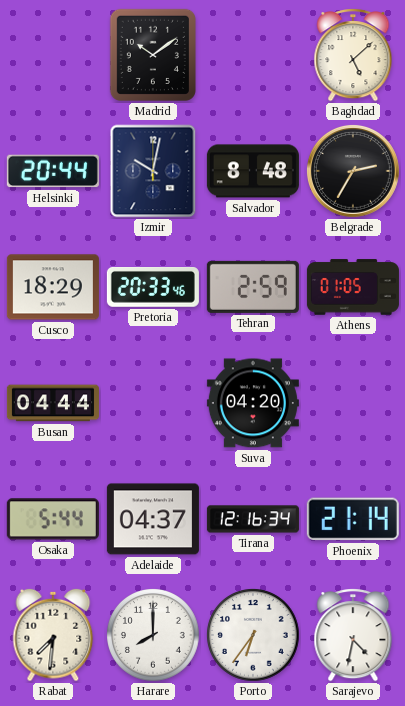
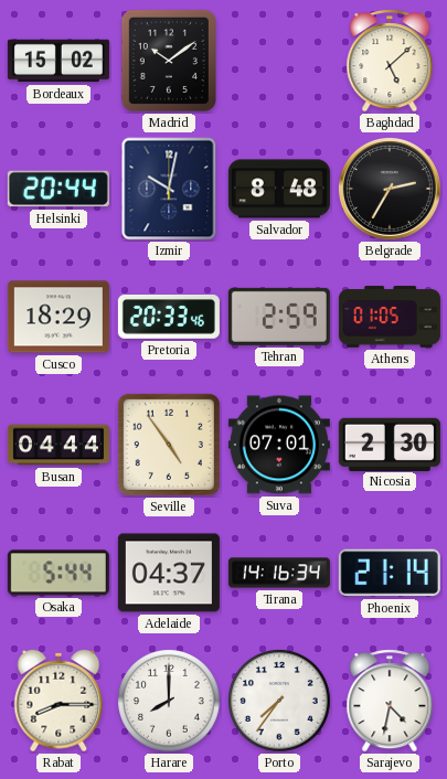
Bordeaux: none -> 15:02 (58, 61)
Seville: none -> 4:54 (169, 445)
Suva: 04:20 -> 07:01 (279, 445)
Nicosia: none -> 2:30 (390, 444)
Tirana: 12:16 -> 14:16 (279, 573)
Rabat: 7:31 -> 8:15 (58, 701)
Porto: 6:36 -> 7:36 (279, 701)
